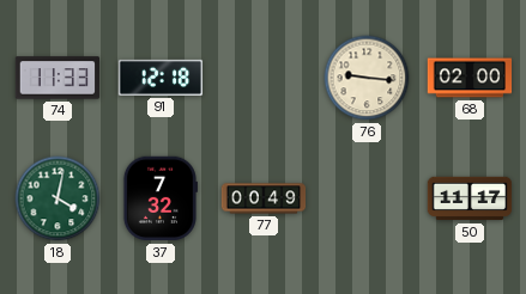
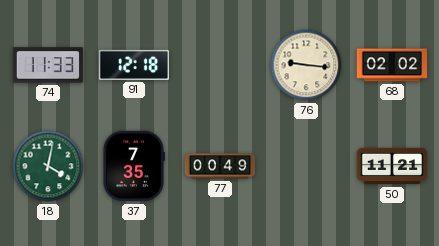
68: 02:00 -> 02:02 (392, 65)
37: 7:32 -> 7:35 (133, 166)
50: 11:17 -> 11:21 (392, 166)
